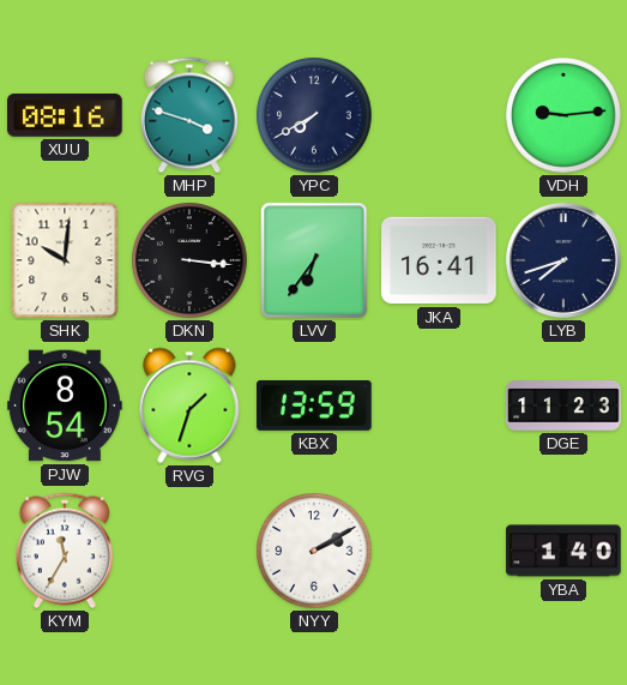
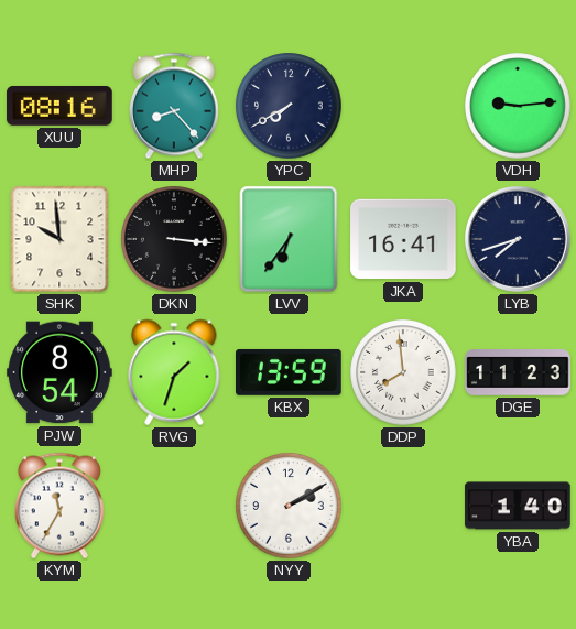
MHP: 3:48 -> 8:23 (174, 106)
SHK: 10:01 -> 9:59 (59, 239)
DDP: none -> 7:59 (403, 372)
